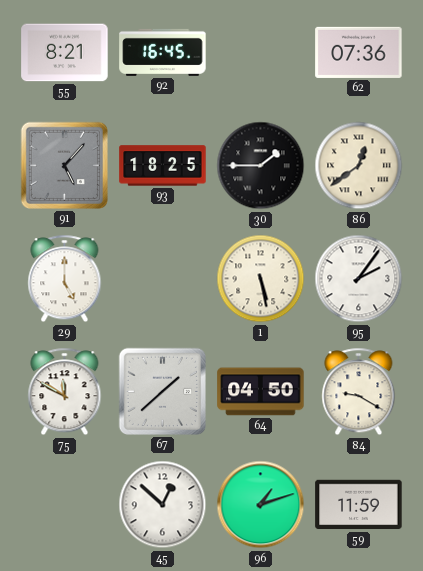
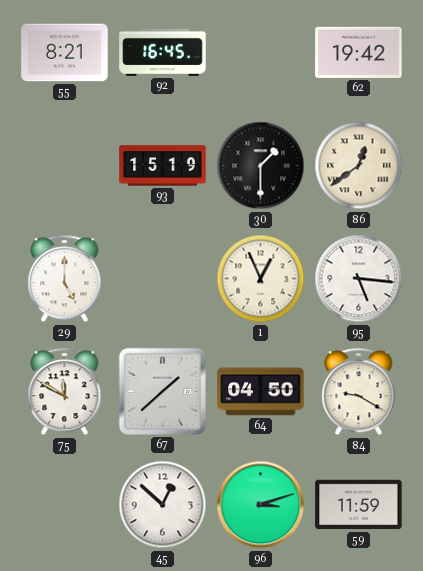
62: 07:36 -> 19:42 (359, 52)
91: 5:07 -> none (64, 165)
93: 18:25 -> 15:19 (163, 166)
30: 1:45 -> 1:30 (261, 166)
1: 5:28 -> 12:56 (261, 279)
95: 2:06 -> 5:16 (359, 279)
96: 1:12 -> 3:12 (261, 505)
